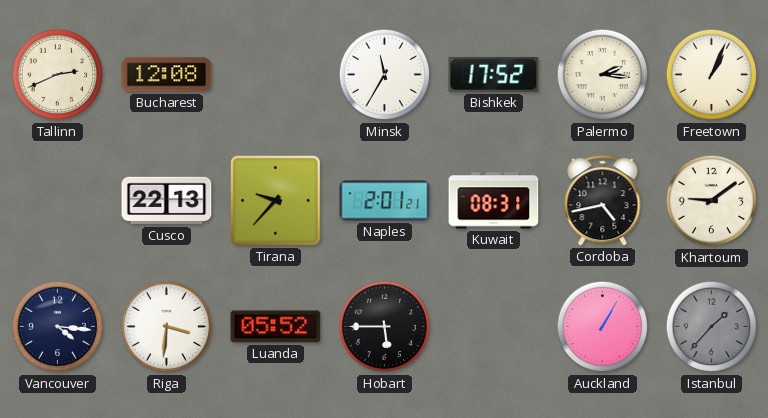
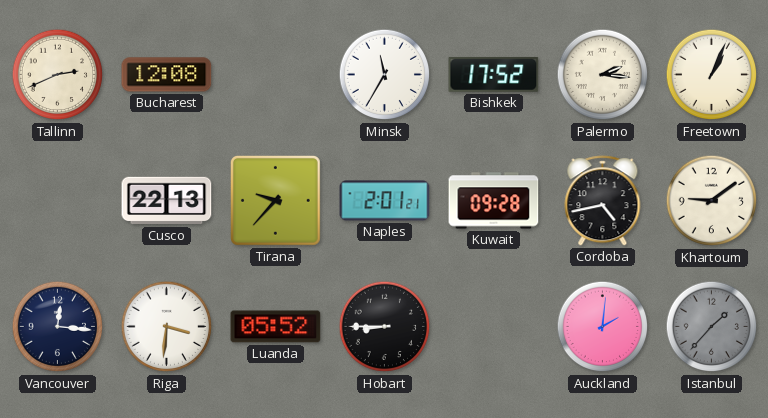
Kuwait: 08:31 -> 09:28 (494, 201)
Vancouver: 4:16 -> 12:16 (58, 327)
Hobart: 5:45 -> 8:45 (385, 327)
Auckland: 1:05 -> 2:01 (603, 327)
